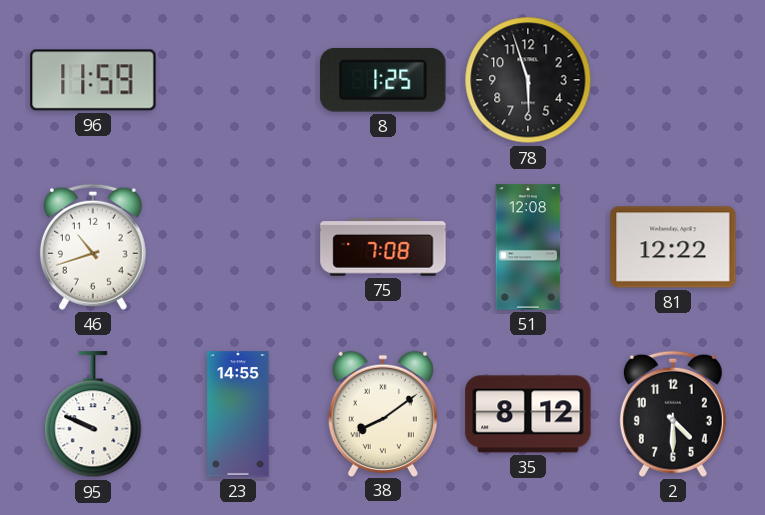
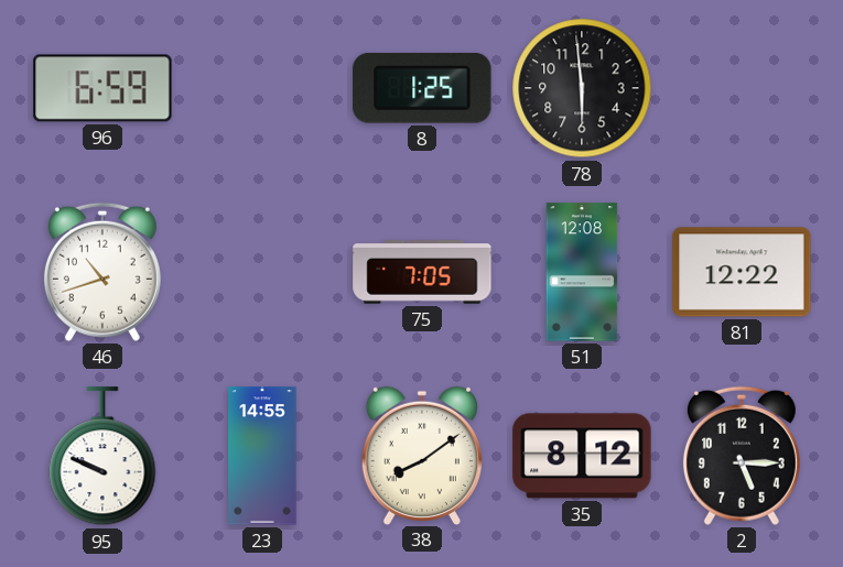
96: 11:59 -> 6:59 (102, 88)
78: 5:57 -> 5:59 (582, 88)
75: 7:08 -> 7:05 (422, 272)
2: 4:30 -> 5:15 (742, 456)
